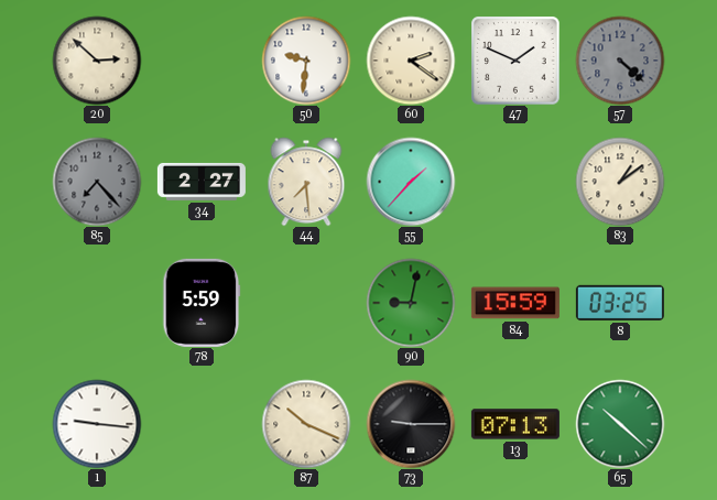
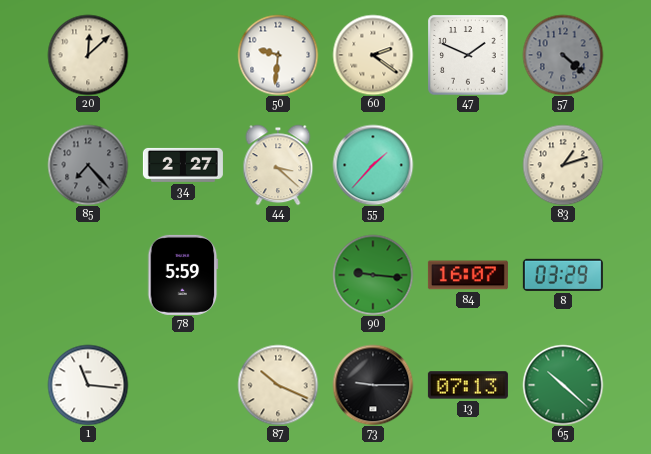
20: 2:52 -> 12:08 (88, 55)
44: 7:29 -> 3:22 (278, 165)
83: 1:09 -> 1:12 (563, 165)
90: 9:02 -> 9:16 (373, 275)
84: 15:59 -> 16:07 (468, 275)
8: 03:25 -> 03:29 (563, 275)
1: 9:16 -> 11:16 (88, 385)
